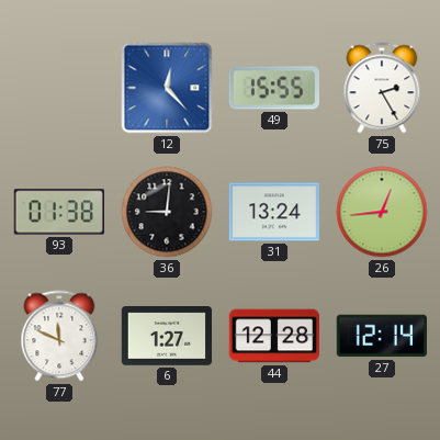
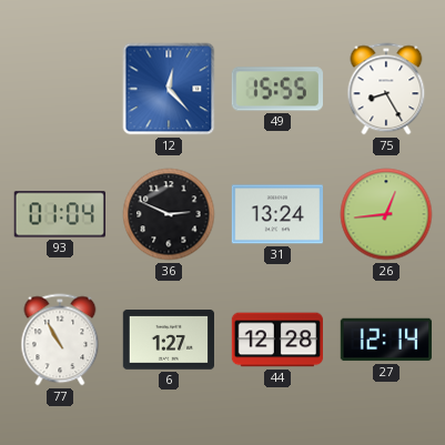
75: 2:25 -> 8:25 (386, 89)
93: 01:38 -> 01:04 (60, 214)
36: 9:01 -> 2:49 (169, 214)
77: 11:49 -> 10:55 (60, 340)
